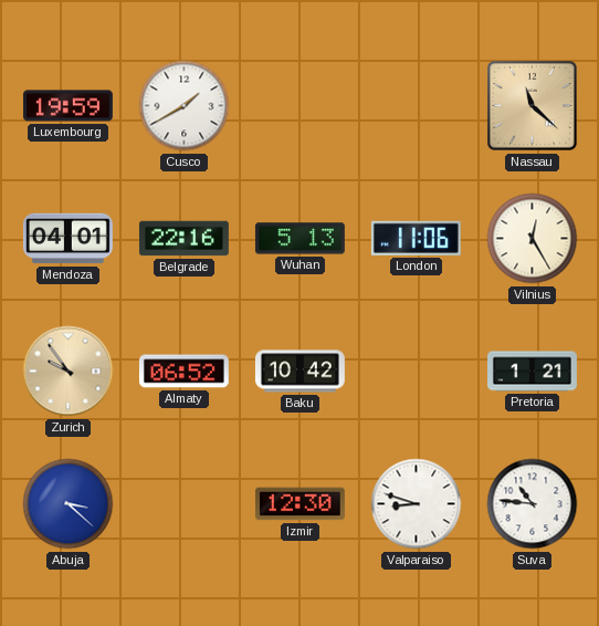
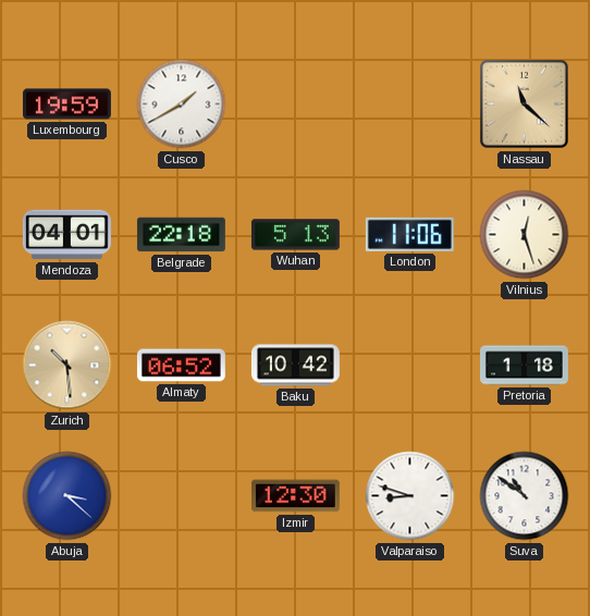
Belgrade: 22:16 -> 22:18 (181, 235)
Vilnius: 12:25 -> 12:27 (525, 235)
Zurich: 9:54 -> 10:29 (67, 366)
Pretoria: 1:21 -> 1:18 (525, 366)
Suva: 10:46 -> 10:51 (525, 496)
